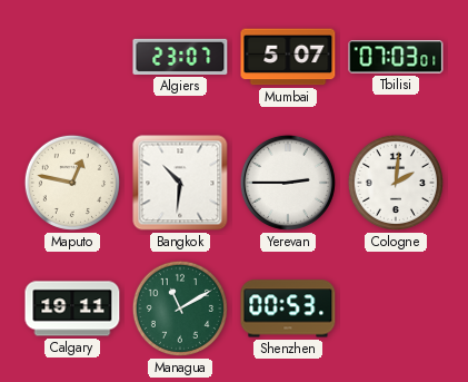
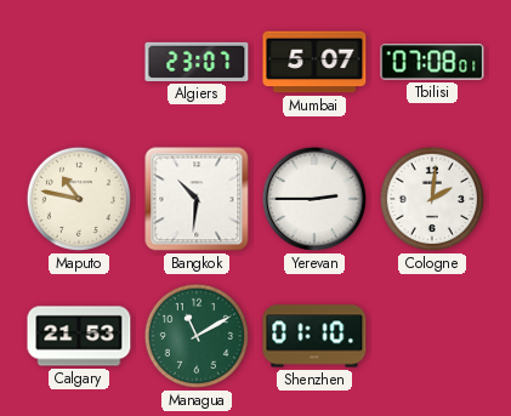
Tbilisi: 07:03 -> 07:08 (432, 62)
Maputo: 12:47 -> 10:47 (79, 199)
Calgary: 19:11 -> 21:53 (79, 336)
Shenzhen: 00:53 -> 01:10 (314, 336)
